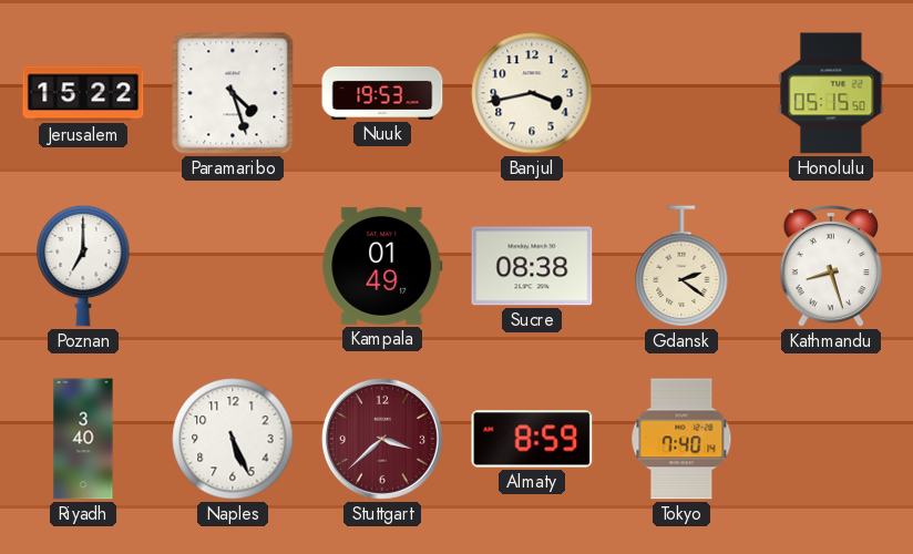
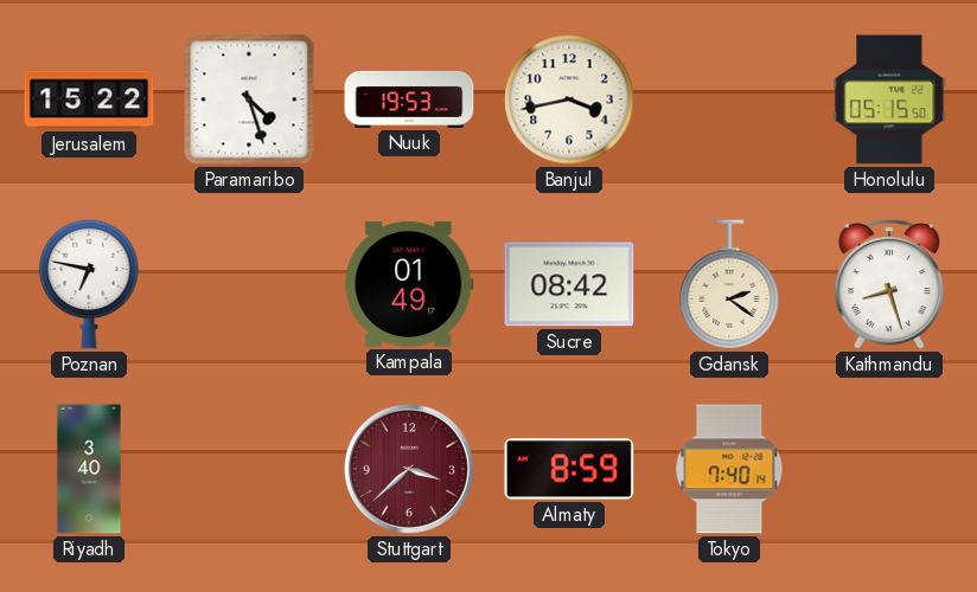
Poznan: 7:00 -> 6:47 (89, 284)
Sucre: 08:38 -> 08:42 (569, 284)
Naples: 5:26 -> none (233, 439)
